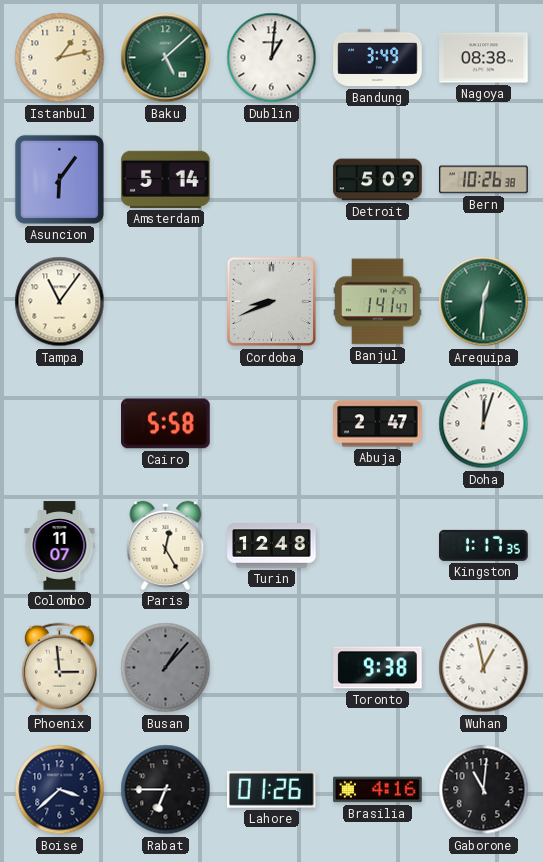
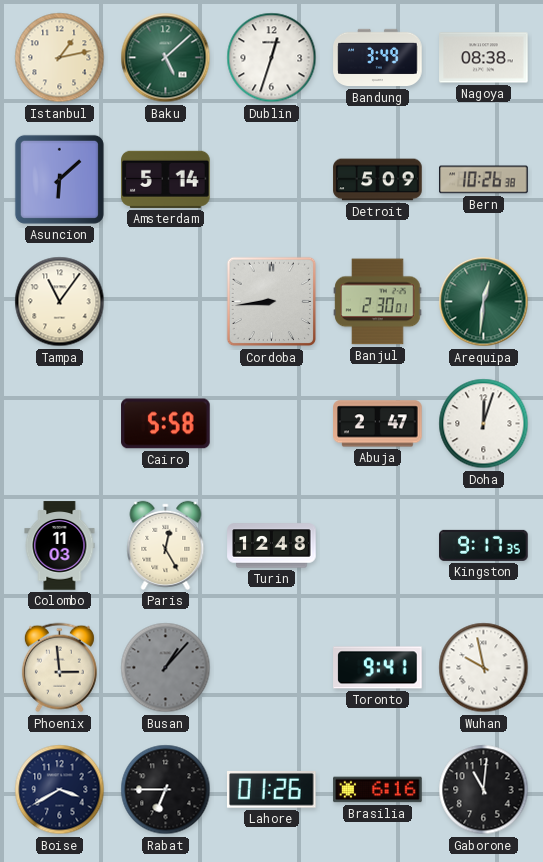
Dublin: 1:01 -> 12:33 (272, 58)
Asuncion: 6:06 -> 6:08 (59, 179)
Cordoba: 8:41 -> 8:44 (272, 302)
Banjul: 1:41 -> 2:30 (378, 302)
Colombo: 11:07 -> 11:03 (60, 546)
Kingston: 1:17 -> 9:17 (484, 545)
Toronto: 9:38 -> 9:41 (378, 668)
Wuhan: 12:58 -> 9:58 (484, 668)
Boise: 3:38 -> 3:40 (60, 790)
Brasilia: 4:16 -> 6:16 (378, 790)
